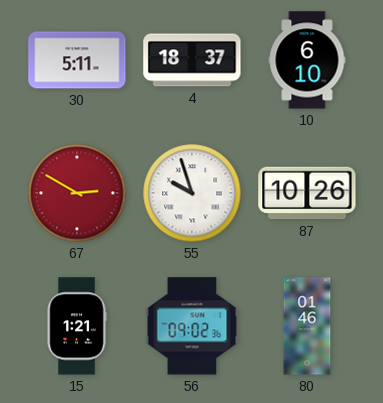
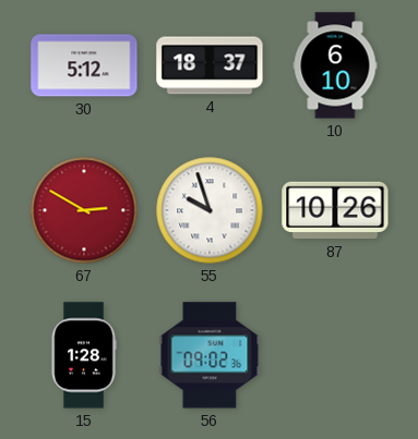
30: 5:11 -> 5:12 (84, 65)
15: 1:21 -> 1:28 (84, 355)
80: 01:46 -> none (307, 326)
